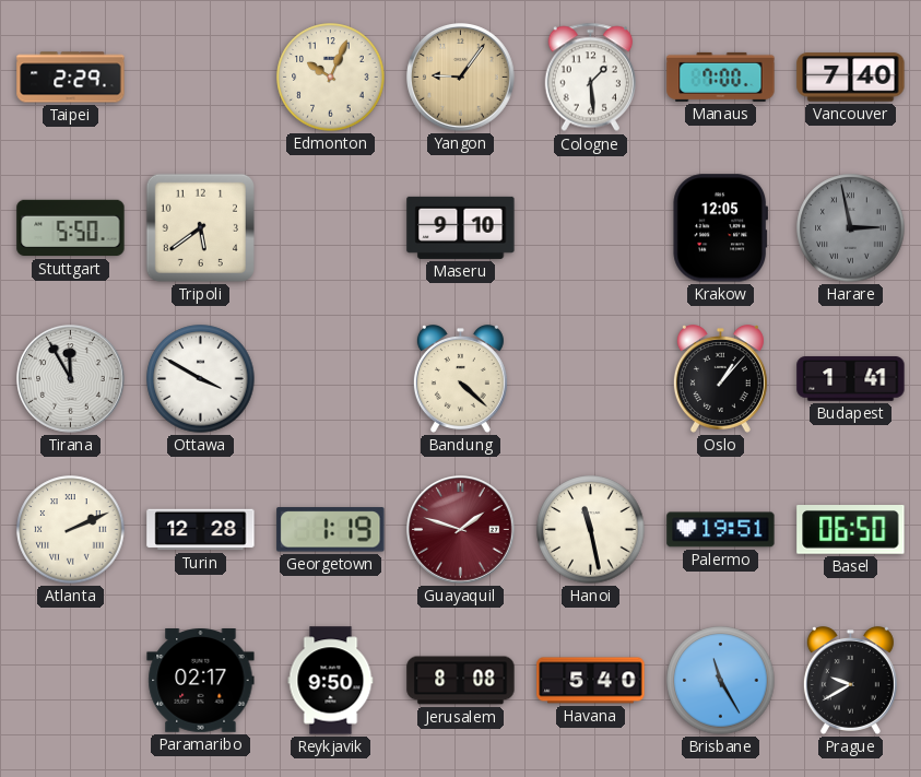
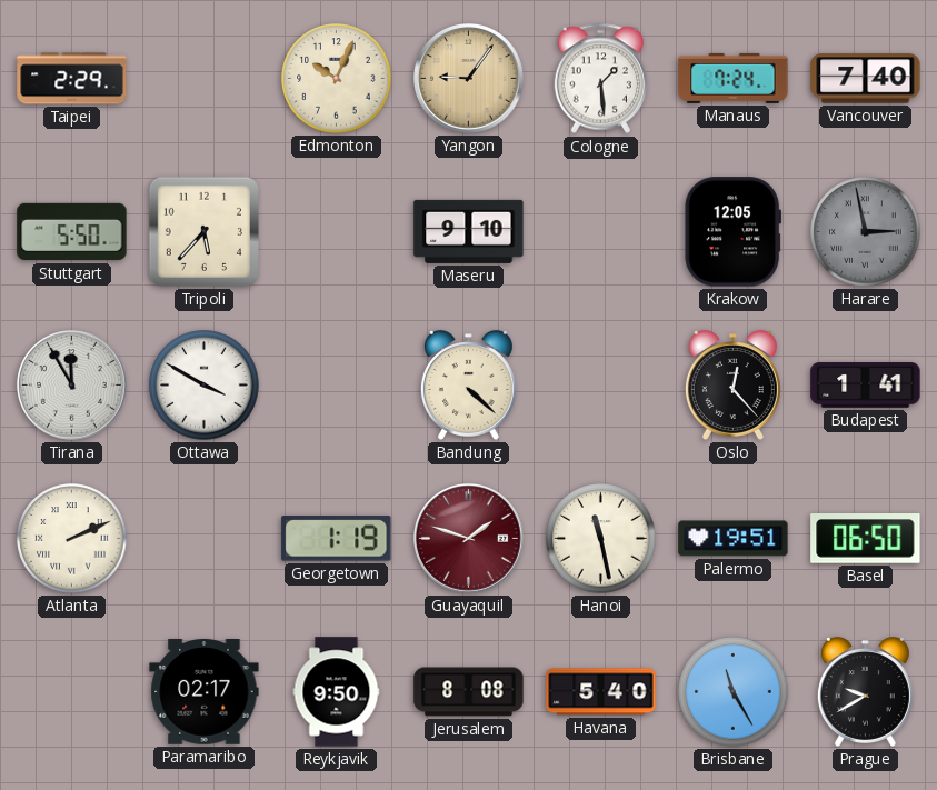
Manaus: 7:00 -> 7:24 (734, 78)
Tripoli: 5:39 -> 5:37 (203, 231)
Oslo: 1:07 -> 12:23 (732, 386)
Turin: 12:28 -> none (201, 530)
